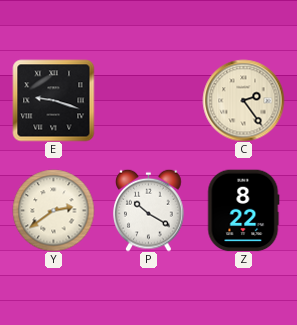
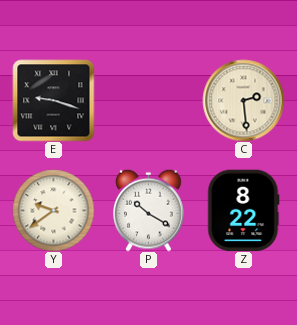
C: 2:24 -> 2:29 (243, 100)
Y: 2:39 -> 9:39 (53, 210)
